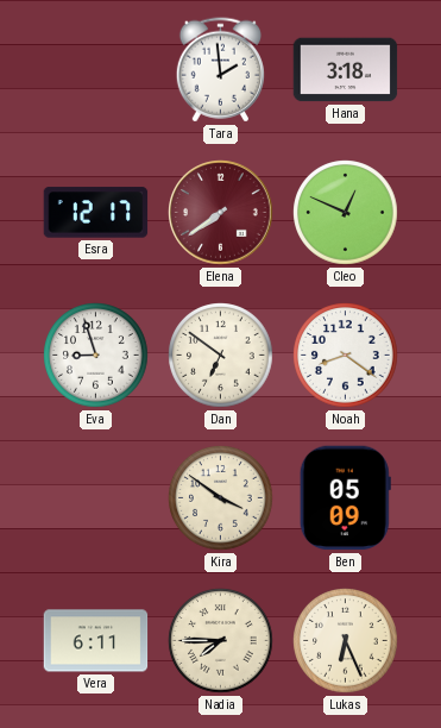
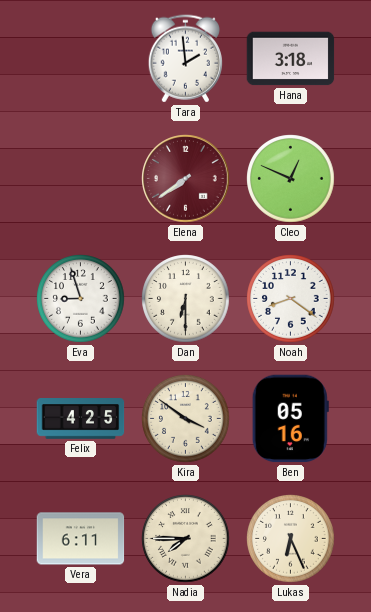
Esra: 12:17 -> none (96, 213)
Dan: 6:51 -> 6:30 (186, 299)
Felix: none -> 4:25 (81, 419)
Ben: 05:09 -> 05:16 (290, 419)
